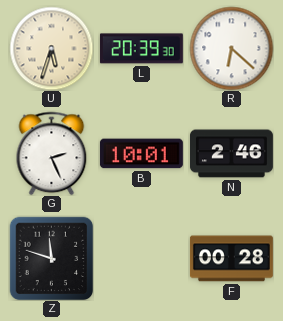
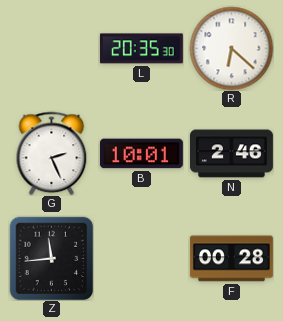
U: 5:33 -> none (51, 48)
L: 20:39 -> 20:35 (141, 49)
Z: 11:48 -> 11:44 (51, 258)
